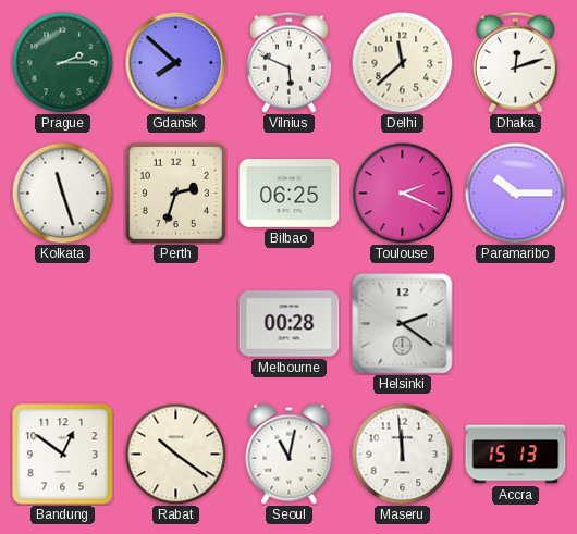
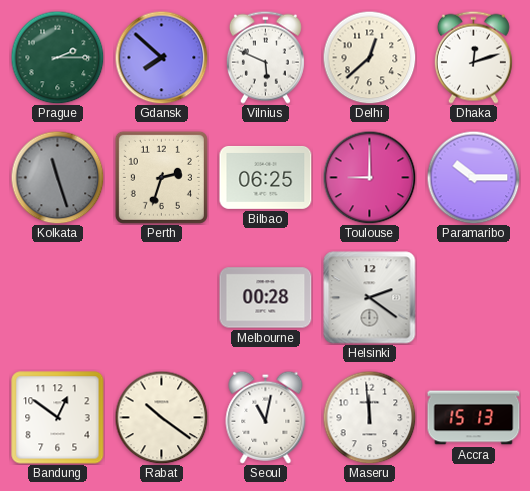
Delhi: 11:38 -> 12:38 (369, 57)
Kolkata dial: white -> grey (57, 177)
Toulouse: 2:19 -> 9:00 (369, 177)
